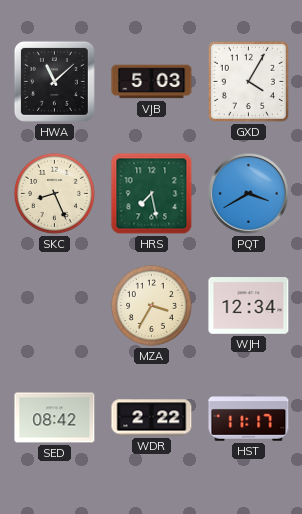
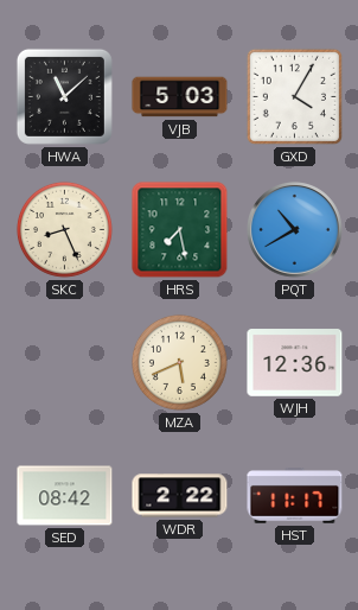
PQT: 3:40 -> 10:40 (295, 230)
MZA: 3:35 -> 5:41 (179, 362)
WJH: 12:34 -> 12:36 (295, 363)
